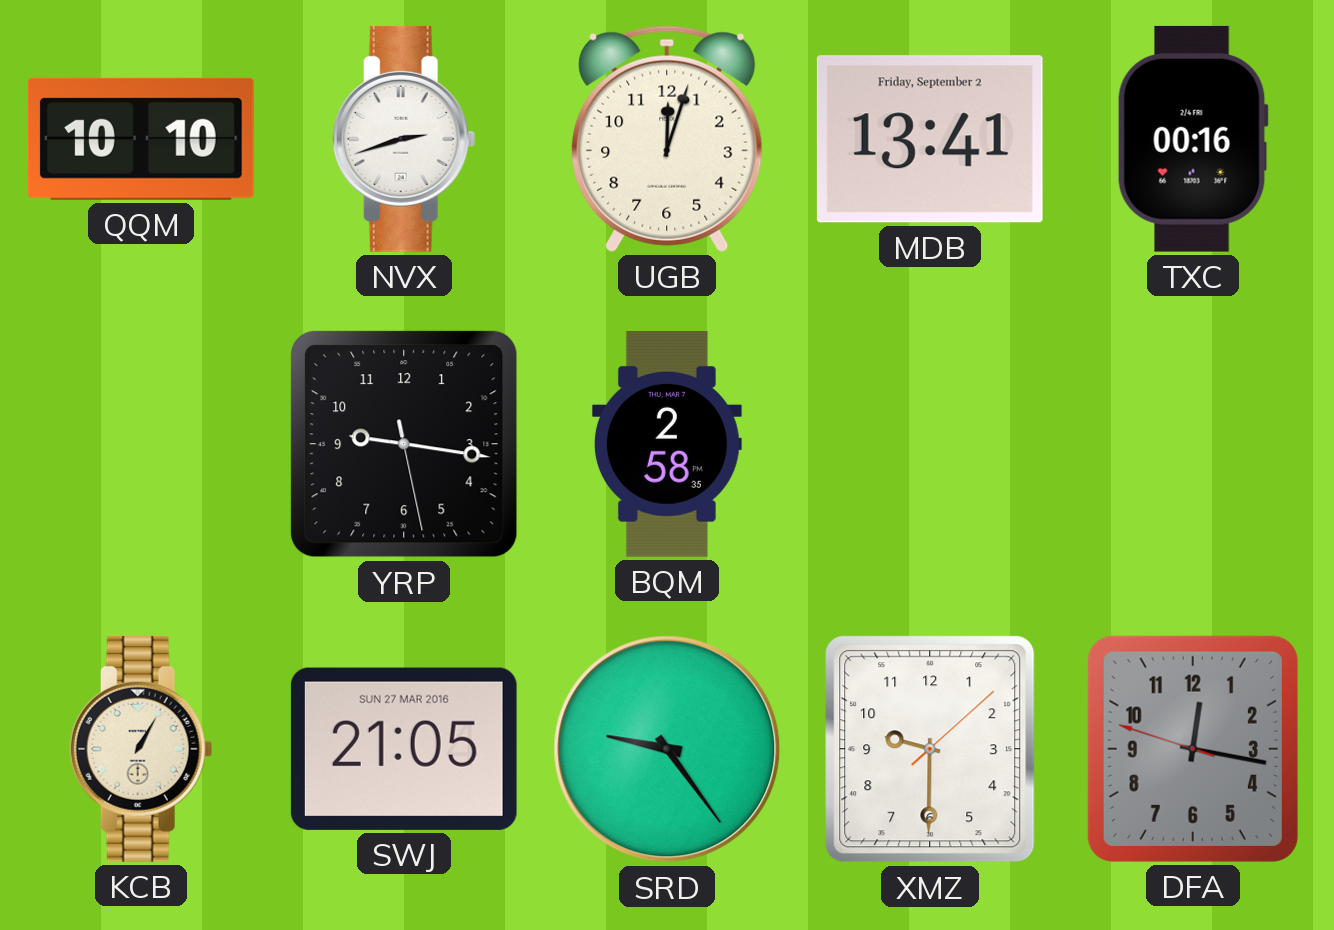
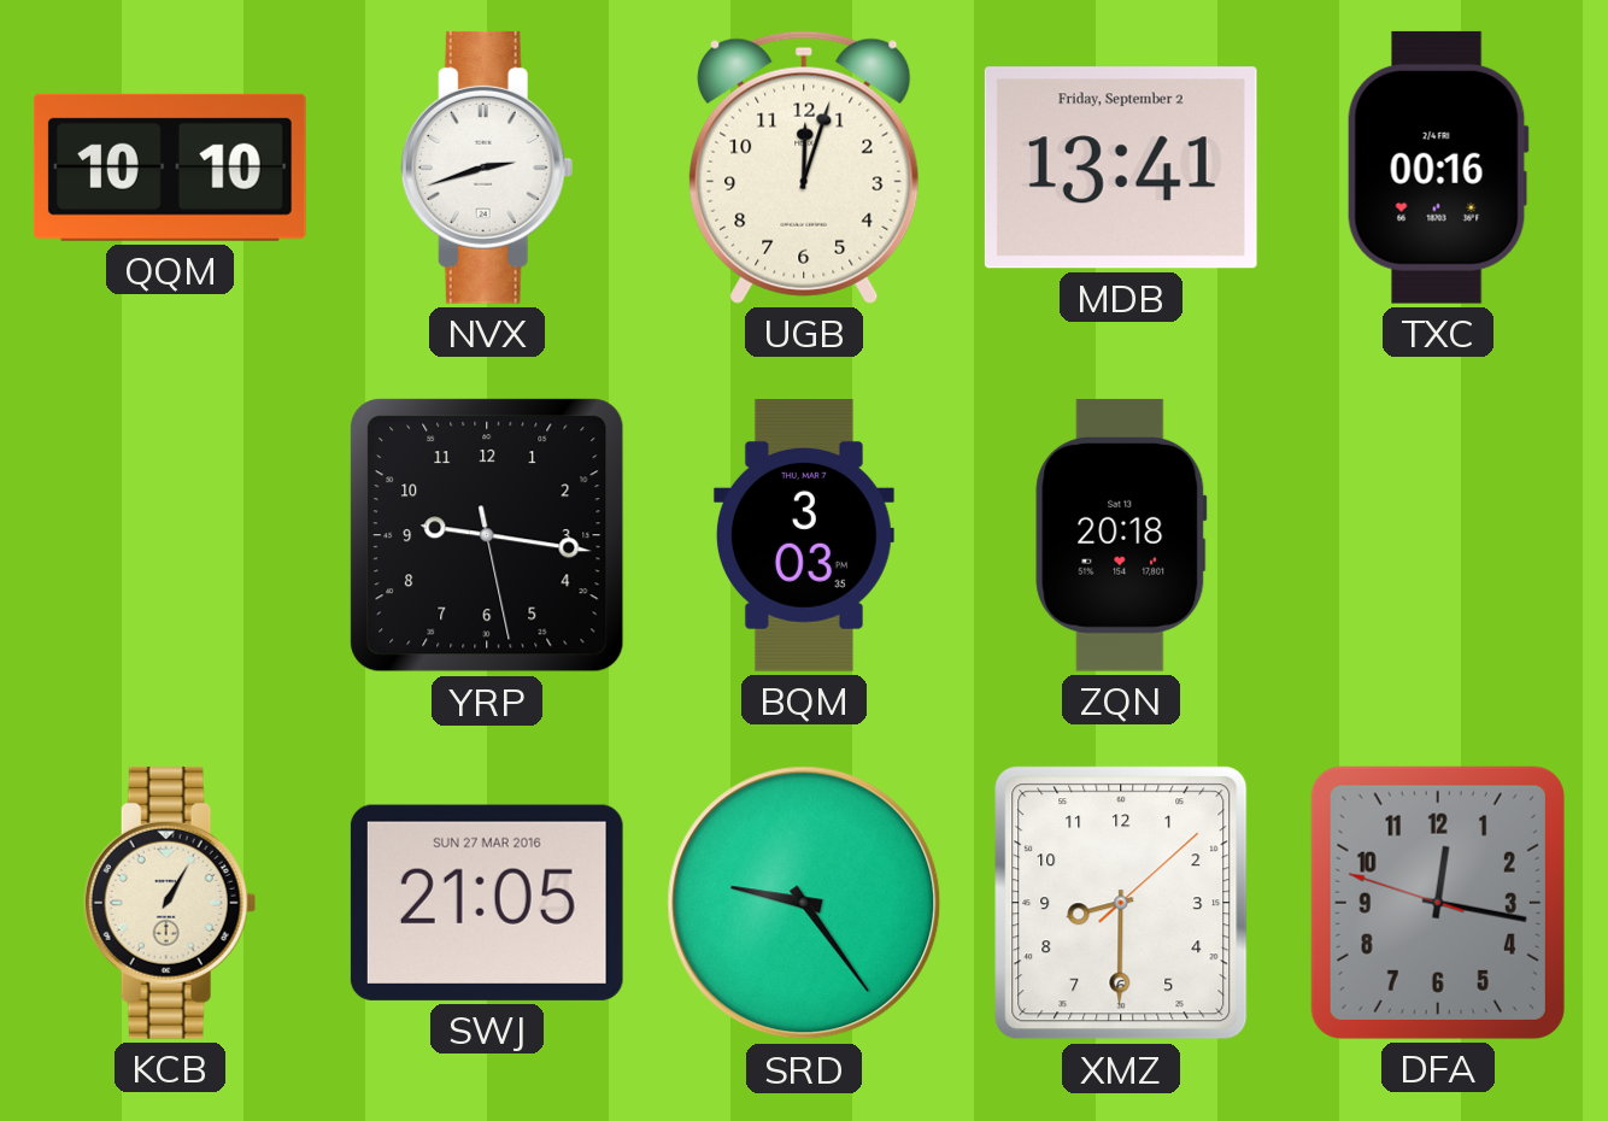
BQM: 2:58 -> 3:03 (804, 536)
ZQN: none -> 20:18 (1121, 535)
XMZ: 9:30 -> 8:30 (1121, 903)
